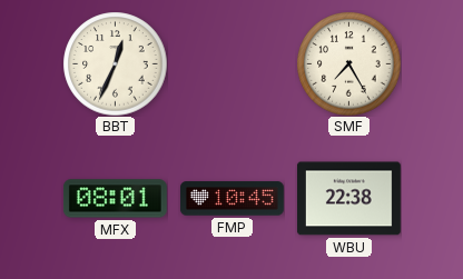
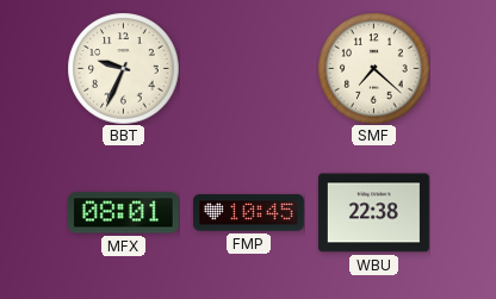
BBT: 12:34 -> 9:34 (123, 68)
SMF: 7:25 -> 7:22 (373, 68)
